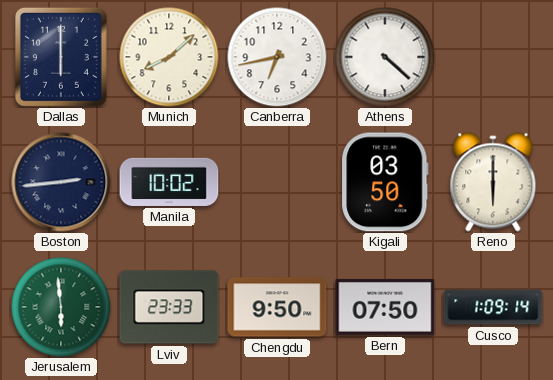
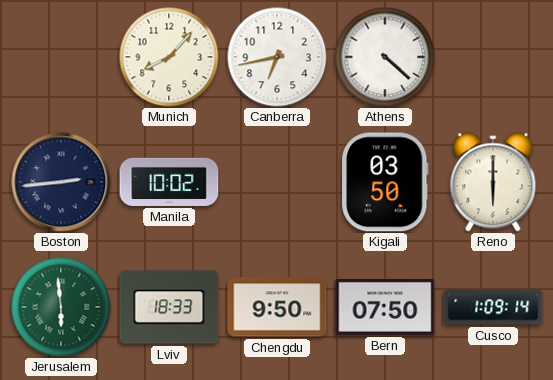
Dallas: 6:00 -> none (61, 57)
Munich: 8:08 -> 8:07 (169, 57)
Lviv: 23:33 -> 18:33 (169, 307)
